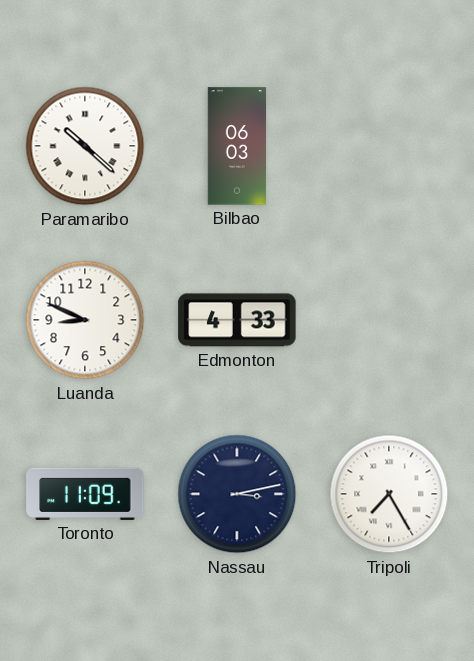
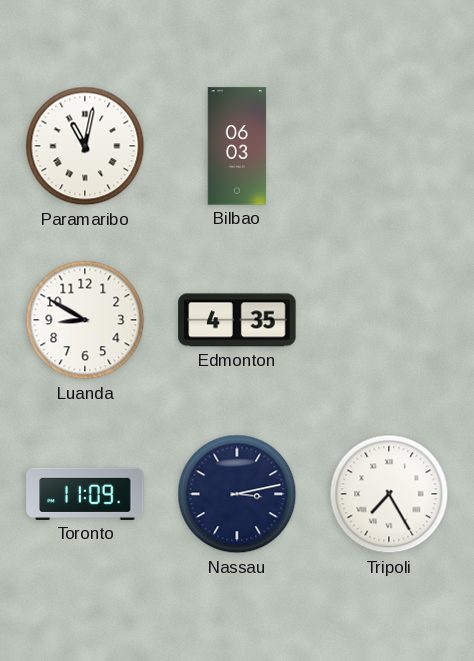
Paramaribo: 10:22 -> 11:02 (85, 146)
Luanda: 8:49 -> 8:50 (85, 320)
Edmonton: 4:33 -> 4:35 (237, 320)
